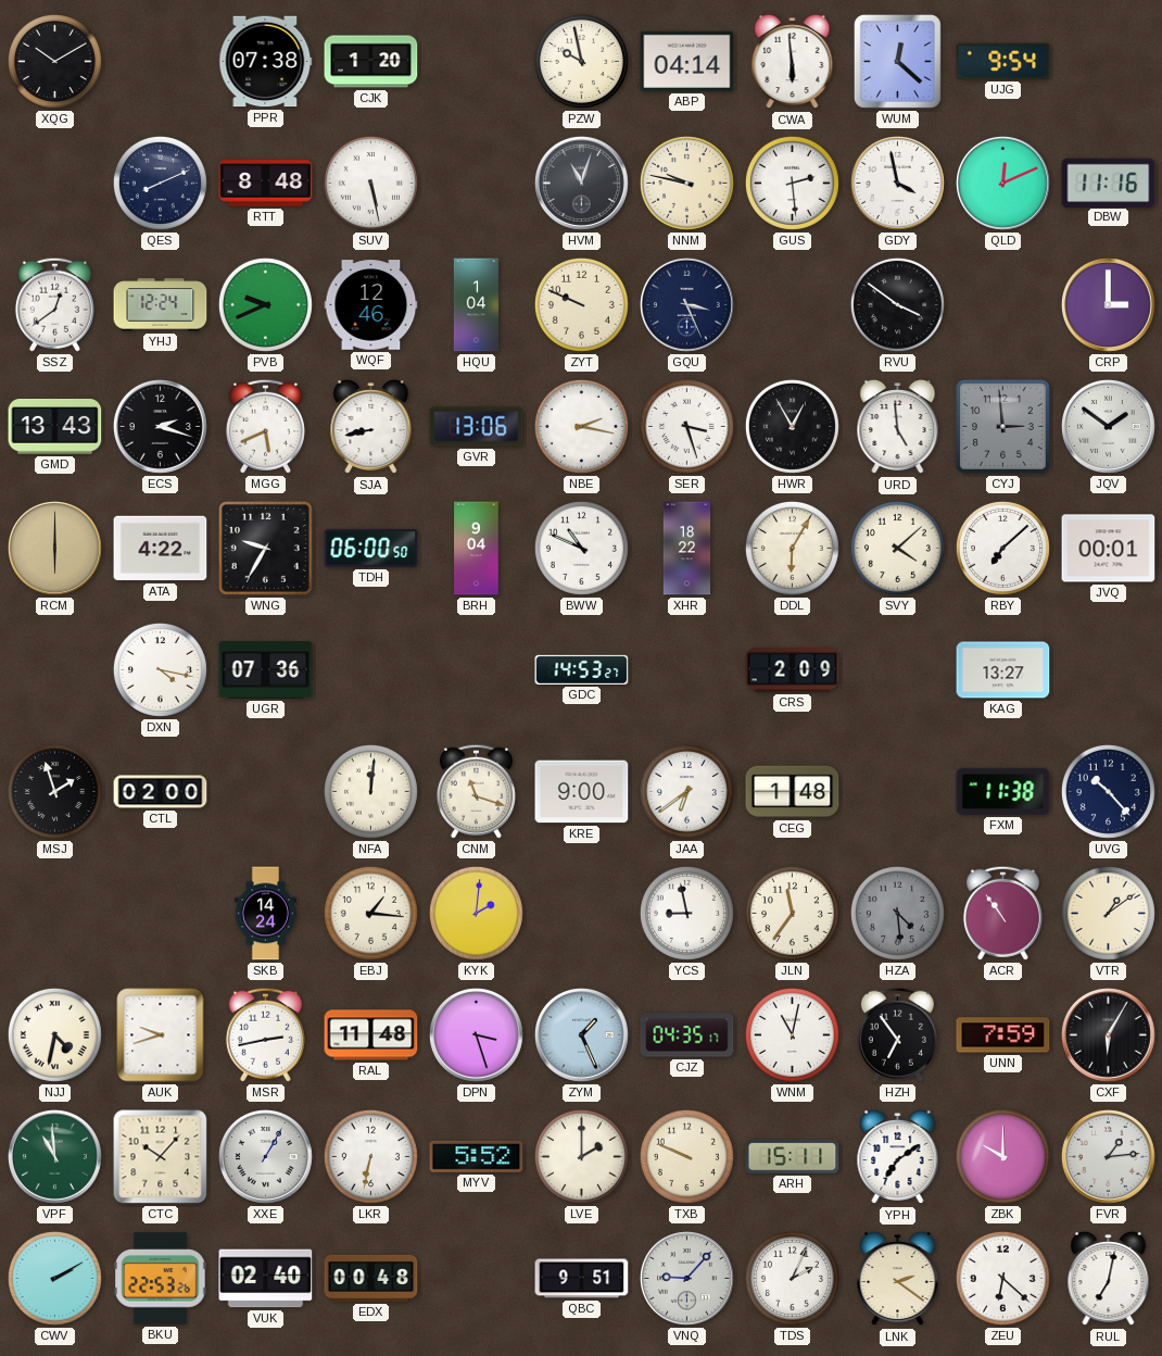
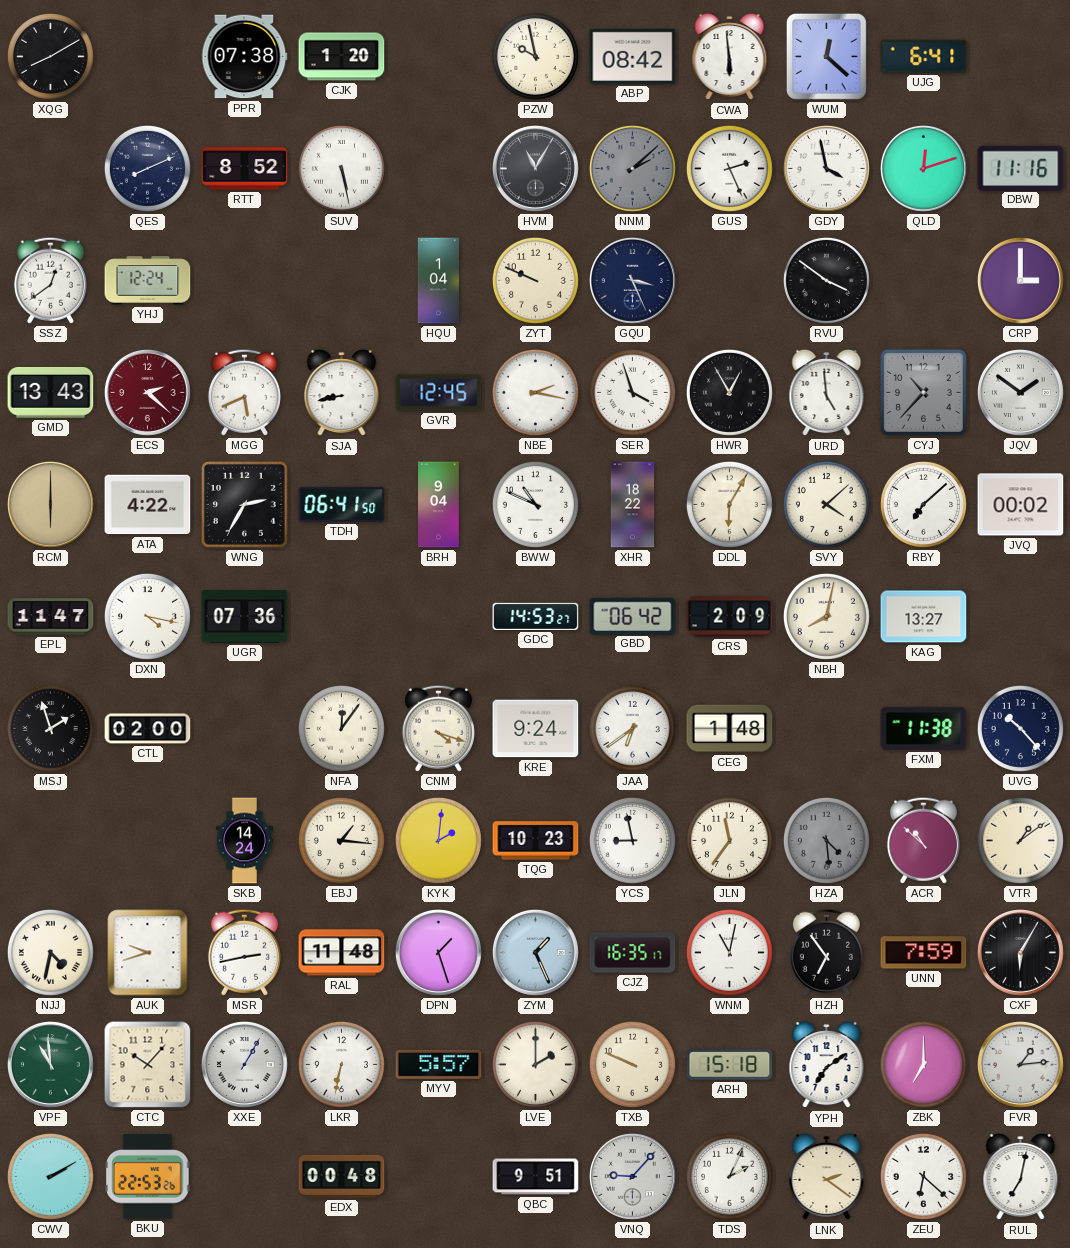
XQG: 10:10 -> 8:10 (50, 56)
ABP: 04:14 -> 08:42 (633, 56)
UJG: 9:54 -> 6:41 (924, 56)
RTT: 8:48 -> 8:52 (245, 169)
HVM: 11:03 -> 11:05 (535, 168)
NNM: 9:47 -> 2:08 (632, 168)
NNM dial: cream -> grey (632, 168)
GUS: 2:29 -> 2:26 (729, 168)
QLD: 12:11 -> 12:12 (923, 168)
PVB: 9:41 -> none (265, 304)
WQF: 12:46 -> none (371, 305)
ECS: 2:18 -> 2:22 (147, 392)
ECS dial: black -> burgundy (147, 392)
GVR: 13:06 -> 12:45 (439, 393)
SER: 3:27 -> 3:57 (632, 392)
CYJ: 2:59 -> 10:37 (923, 392)
WNG: 9:35 -> 2:35 (244, 504)
TDH: 06:00 -> 06:41 (342, 504)
JVQ: 00:01 -> 00:02 (1021, 505)
EPL: none -> 11:47 (51, 617)
GBD: none -> 06:42 (633, 616)
NBH: none -> 8:02 (826, 616)
NFA: 12:01 -> 12:06 (341, 728)
CNM: 11:18 -> 4:18 (438, 728)
KRE: 9:00 -> 9:24 (536, 729)
TQG: none -> 10:23 (536, 841)
ACR: 10:54 -> 10:52 (923, 840)
DPN: 3:27 -> 1:27 (438, 952)
CJZ: 04:35 -> 16:35 (633, 953)
MYV: 5:52 -> 5:57 (439, 1064)
ARH: 15:11 -> 15:18 (730, 1065)
ZBK: 10:00 -> 7:00 (923, 1064)
VUK: 02:40 -> none (266, 1279)
